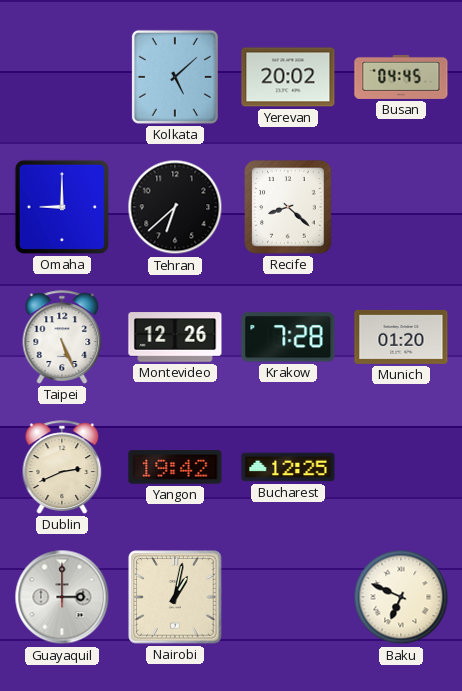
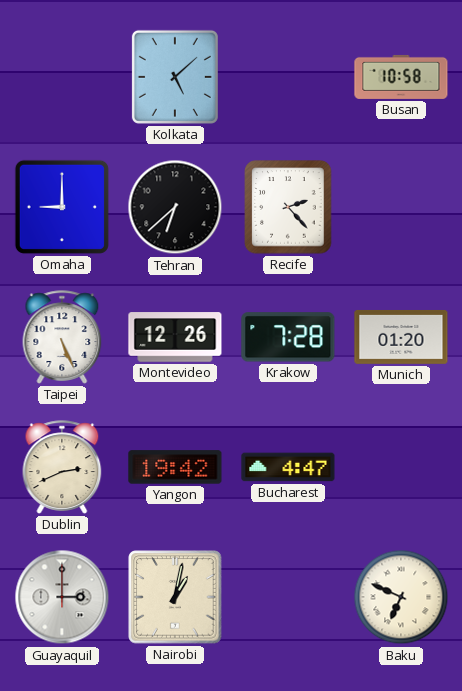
Yerevan: 20:02 -> none (288, 77)
Busan: 04:45 -> 10:58 (401, 77)
Recife: 8:22 -> 2:23 (288, 207)
Bucharest: 12:25 -> 4:47 (288, 467)
